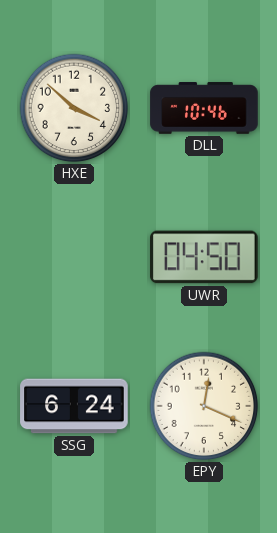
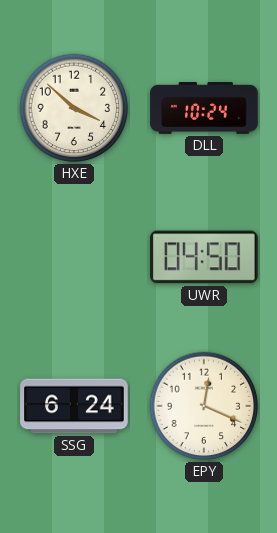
DLL: 10:46 -> 10:24 (204, 108)
